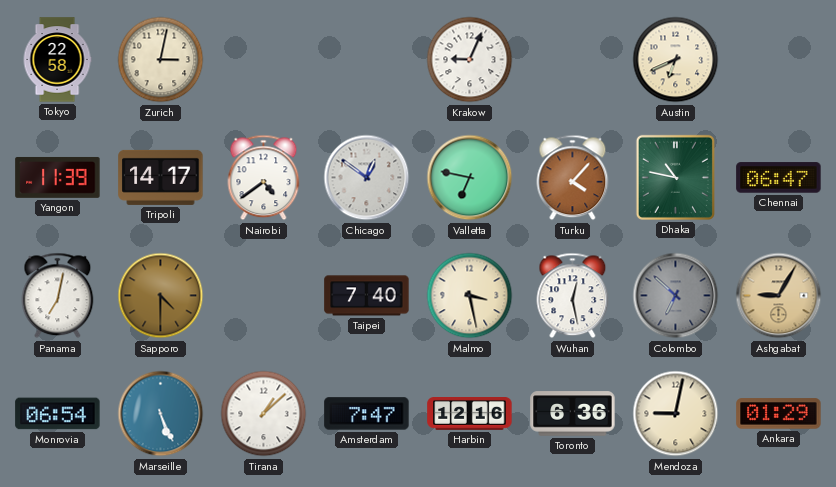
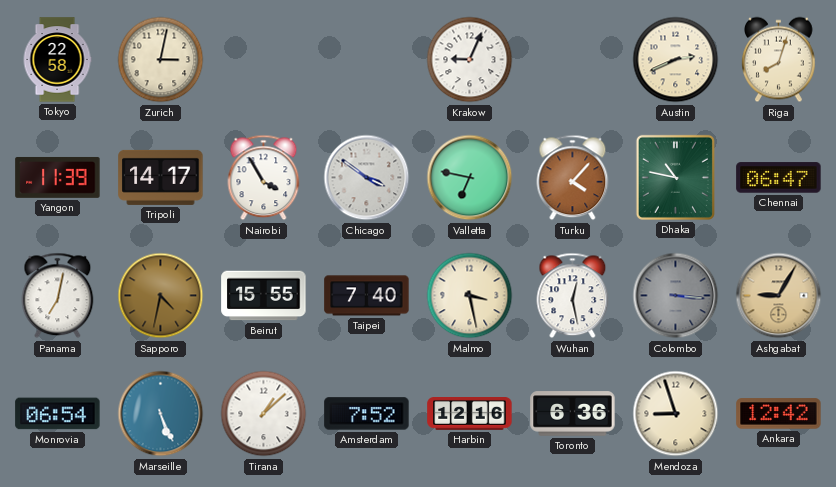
Austin: 6:41 -> 2:41 (676, 60)
Riga: none -> 8:03 (779, 60)
Nairobi: 4:39 -> 3:55 (264, 178)
Chicago: 12:51 -> 3:51 (367, 178)
Sapporo: 4:30 -> 4:32 (161, 296)
Beirut: none -> 15:55 (264, 296)
Colombo: 6:52 -> 3:16 (676, 296)
Amsterdam: 7:47 -> 7:52 (367, 414)
Mendoza: 9:02 -> 8:57 (676, 414)
Ankara: 01:29 -> 12:42 (779, 414)
